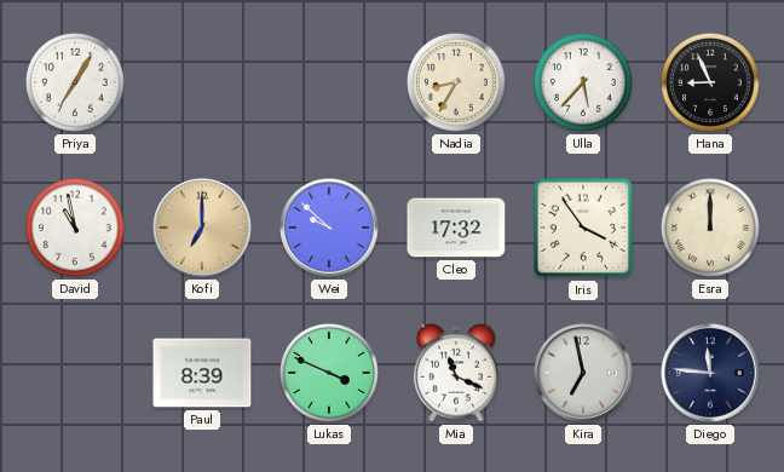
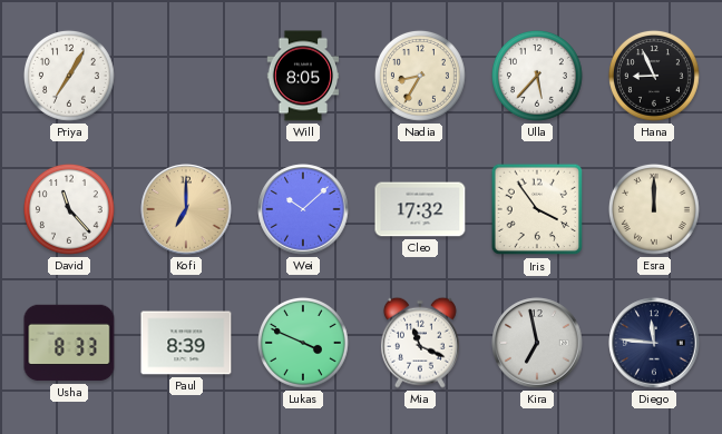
Will: none -> 8:05 (303, 76)
David: 10:58 -> 11:23 (69, 209)
Wei: 9:52 -> 10:08 (303, 209)
Usha: none -> 8:33 (69, 343)
